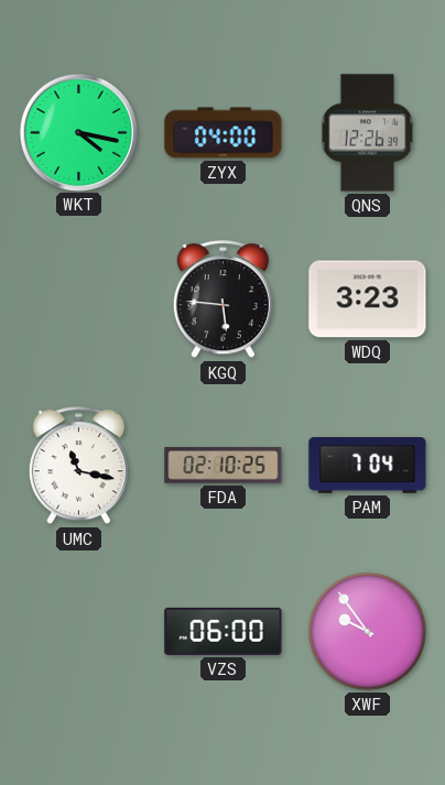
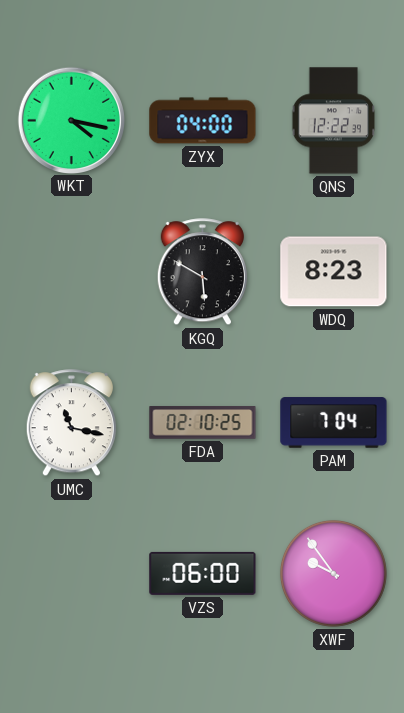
QNS: 12:26 -> 12:22 (333, 121)
KGQ: 5:46 -> 5:50 (202, 272)
WDQ: 3:23 -> 8:23 (334, 272)
